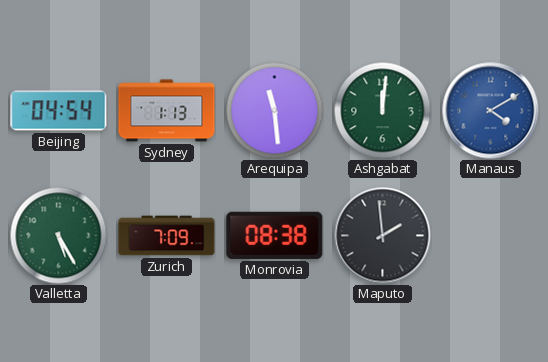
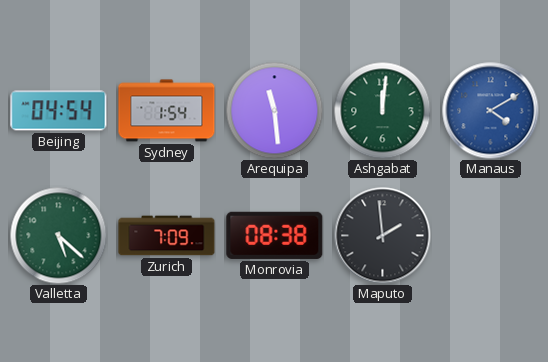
Sydney: 1:13 -> 1:54 (167, 111)
Valletta: 5:25 -> 5:22 (58, 235)
